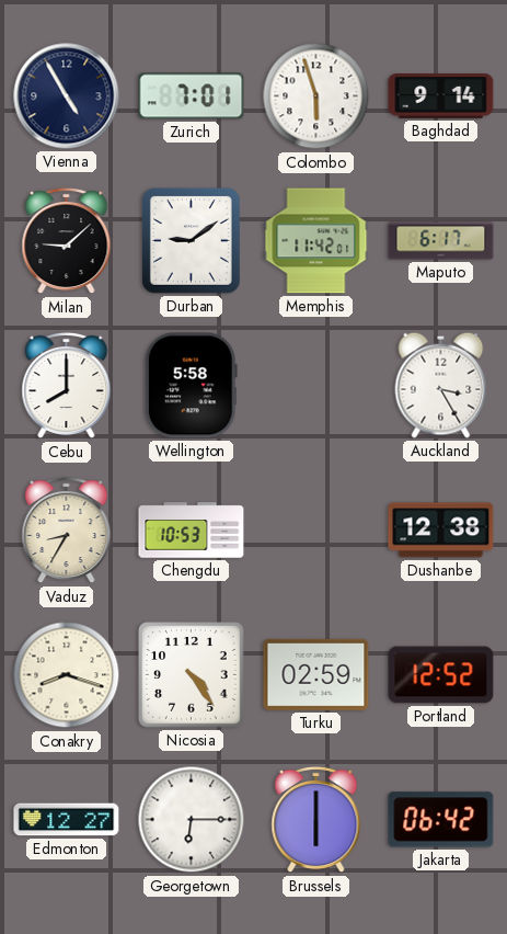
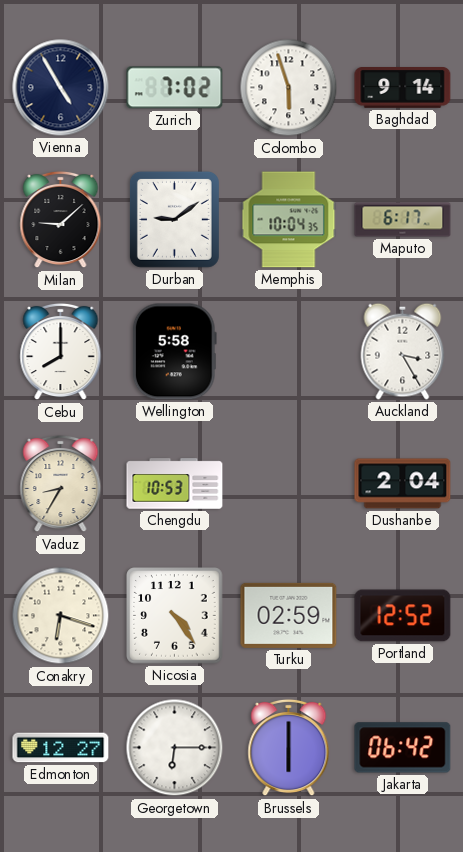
Zurich: 7:01 -> 7:02 (175, 88)
Memphis: 11:42 -> 10:04 (289, 220)
Dushanbe: 12:38 -> 2:04 (403, 484)
Conakry: 8:18 -> 6:18 (61, 616)
